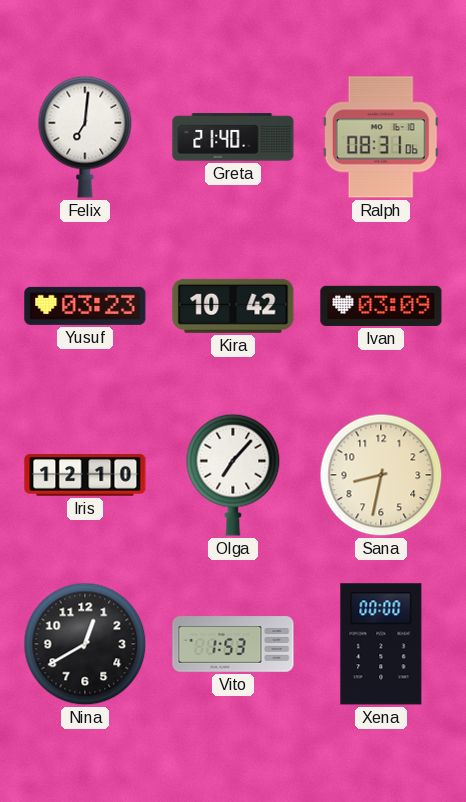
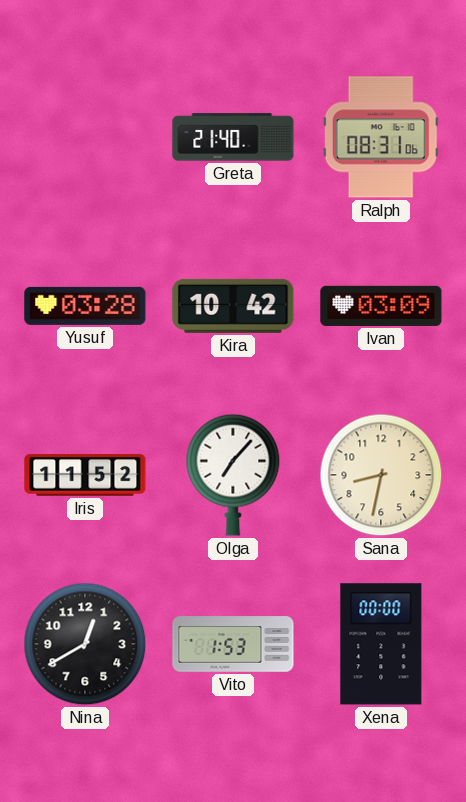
Felix: 7:01 -> none (85, 137)
Yusuf: 03:23 -> 03:28 (85, 306)
Iris: 12:10 -> 11:52 (85, 475)
